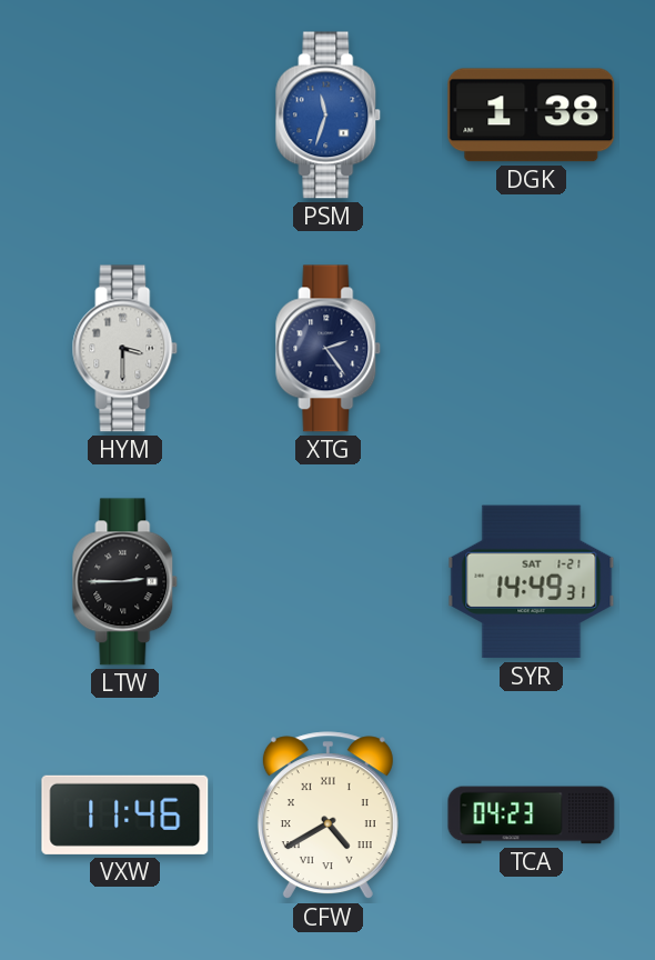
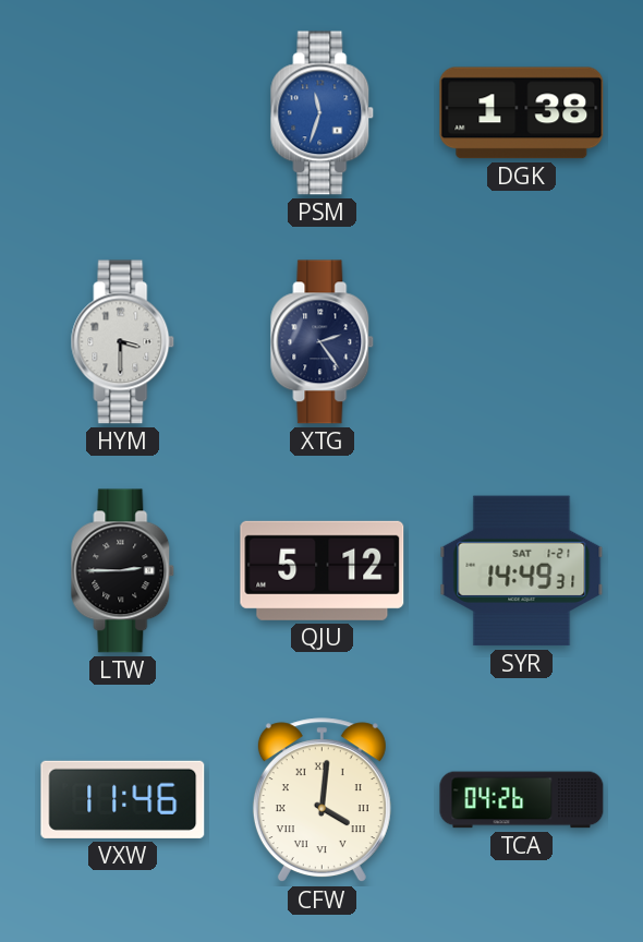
QJU: none -> 5:12 (323, 570)
CFW: 4:40 -> 4:01 (321, 800)
TCA: 04:23 -> 04:26 (522, 800)
